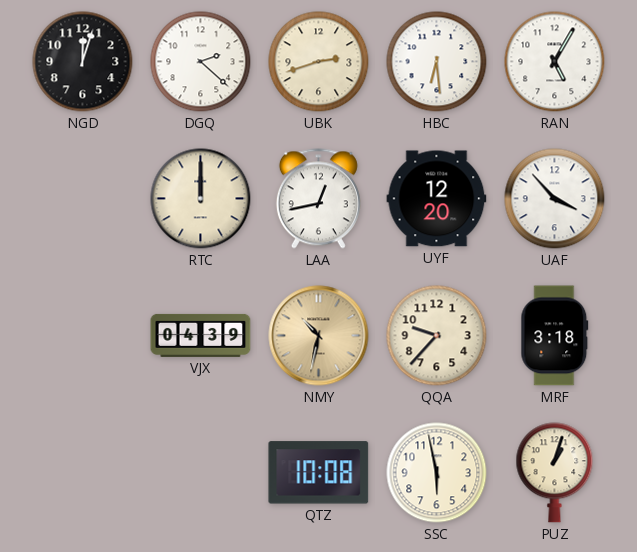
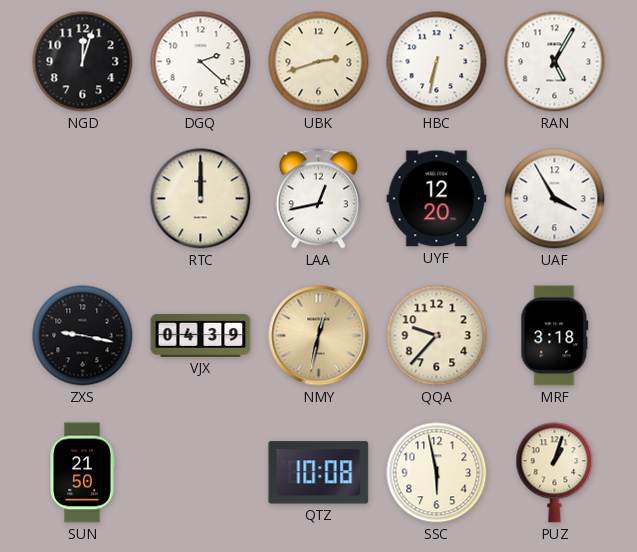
HBC: 6:29 -> 6:32 (437, 62)
UAF: 3:53 -> 3:55 (555, 199)
ZXS: none -> 9:17 (83, 336)
NMY: 10:32 -> 12:32 (319, 336)
SUN: none -> 21:50 (82, 473)
